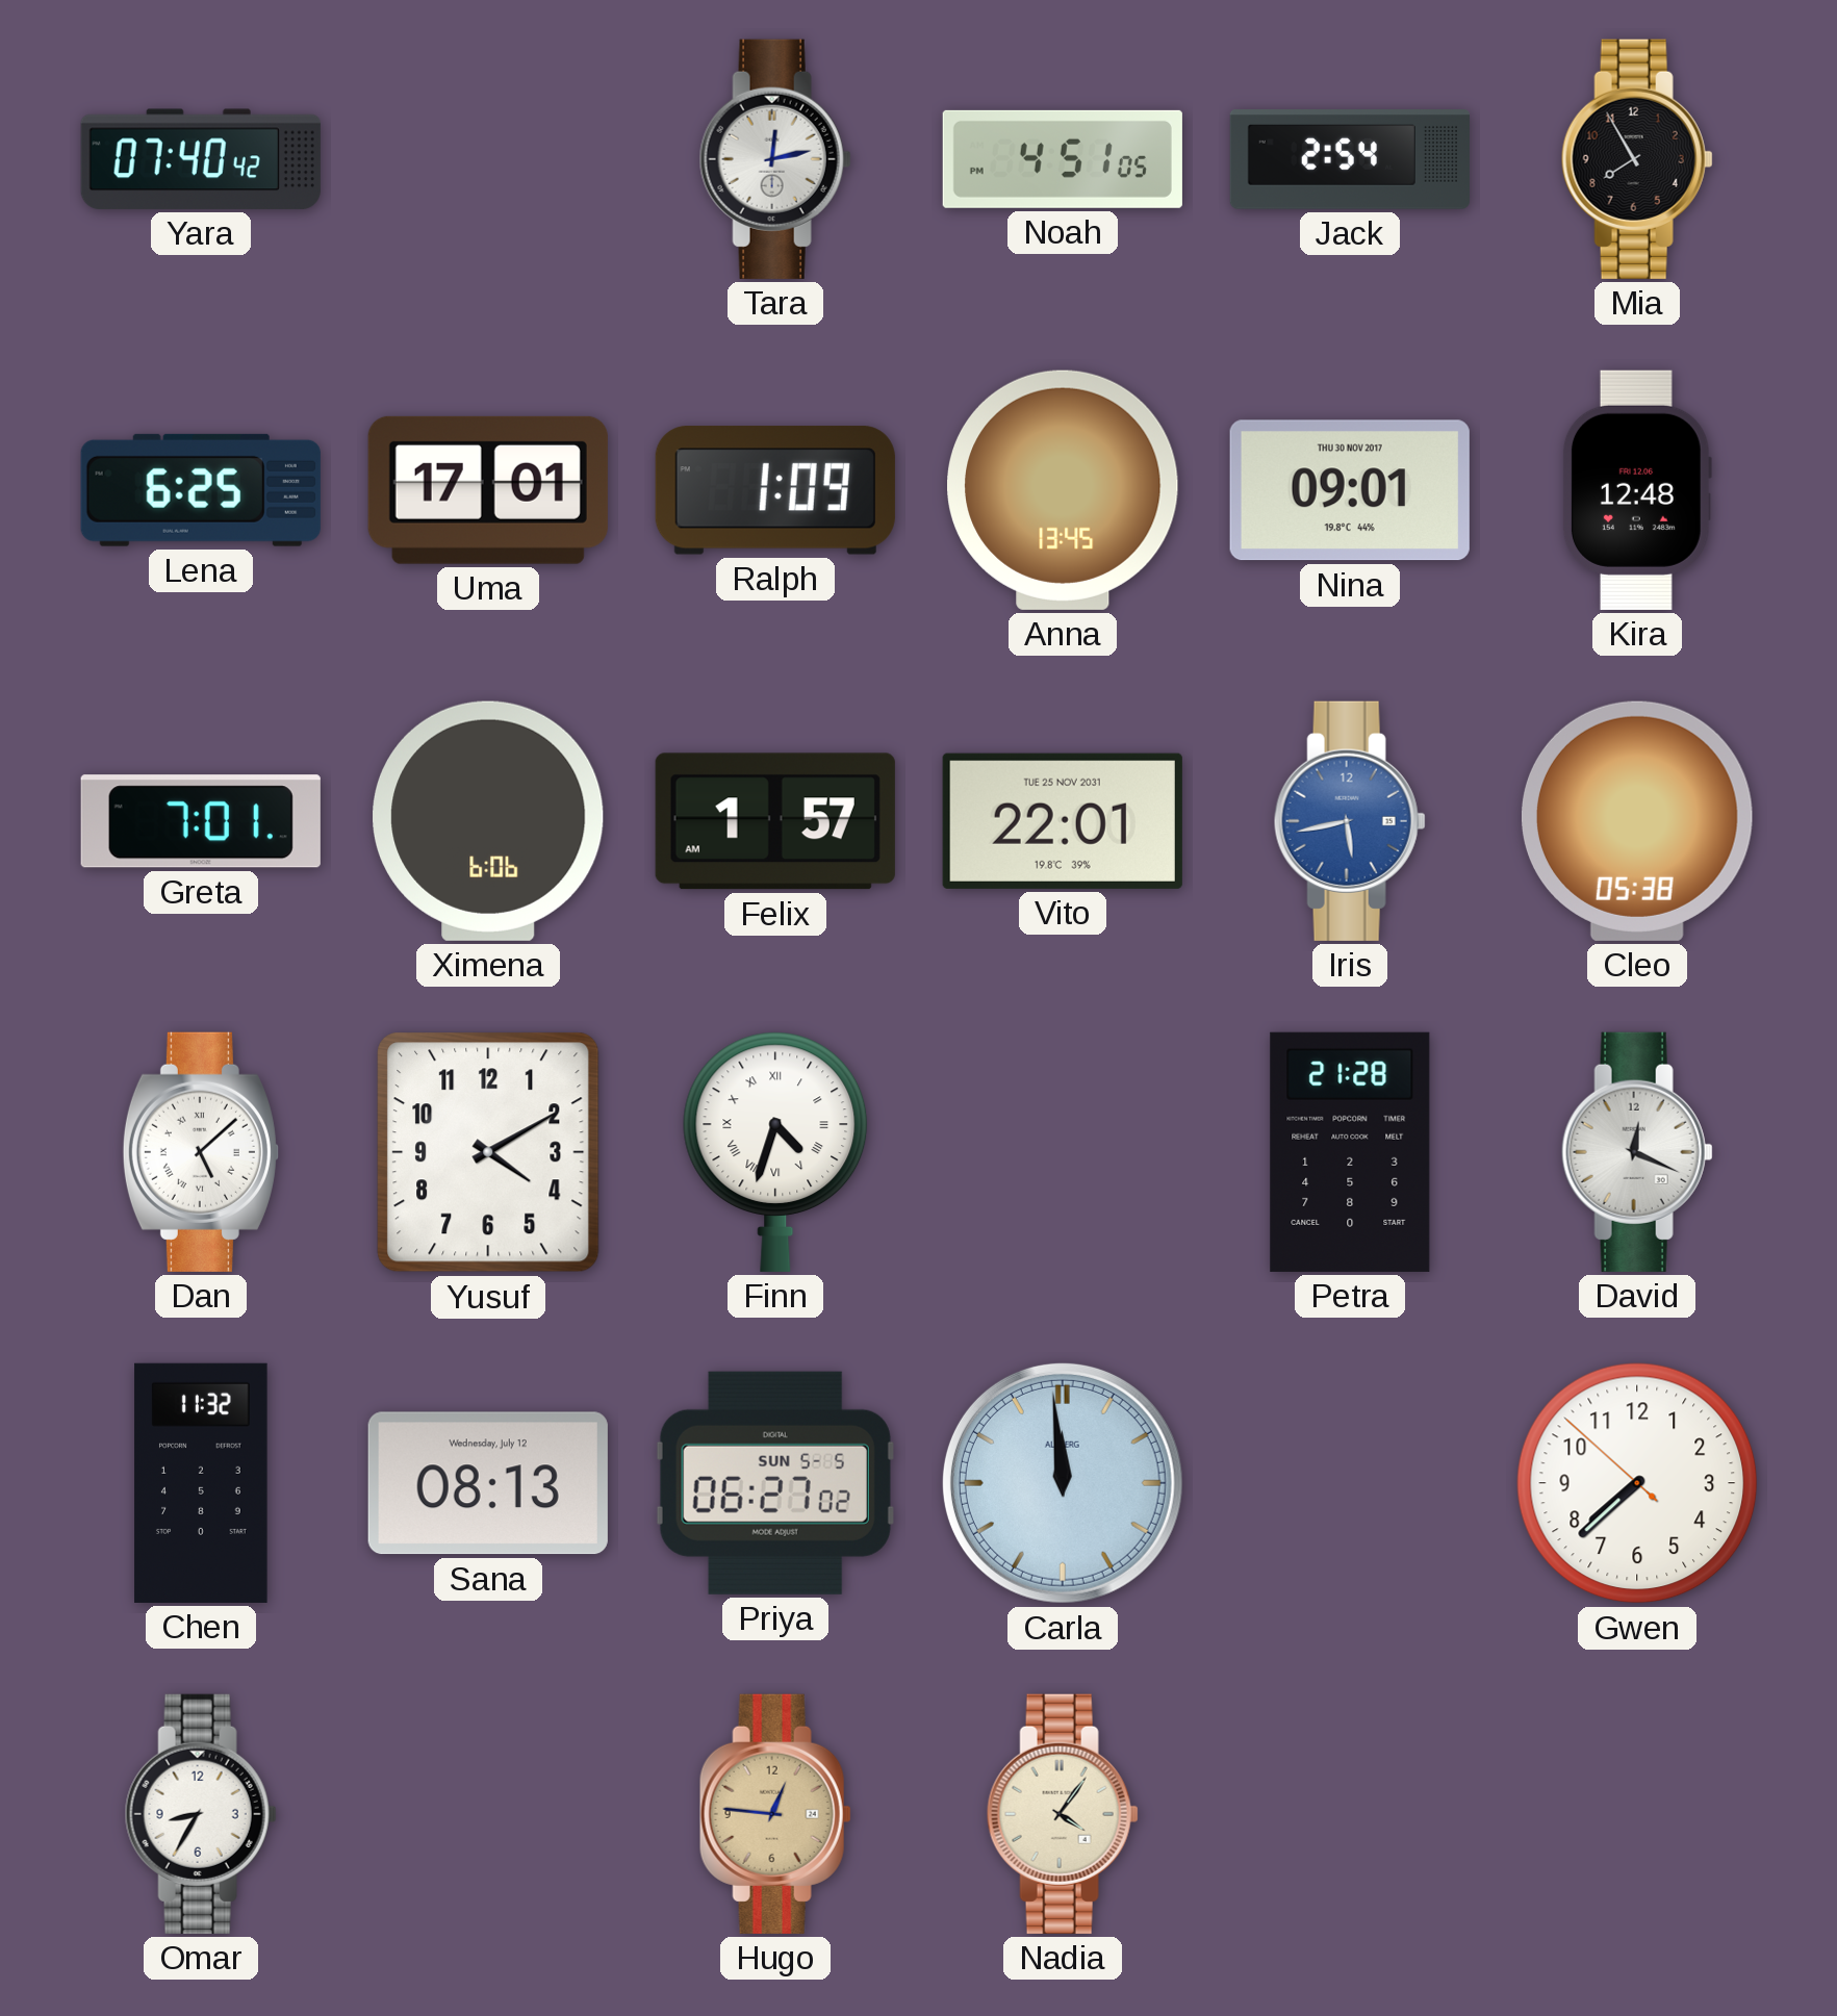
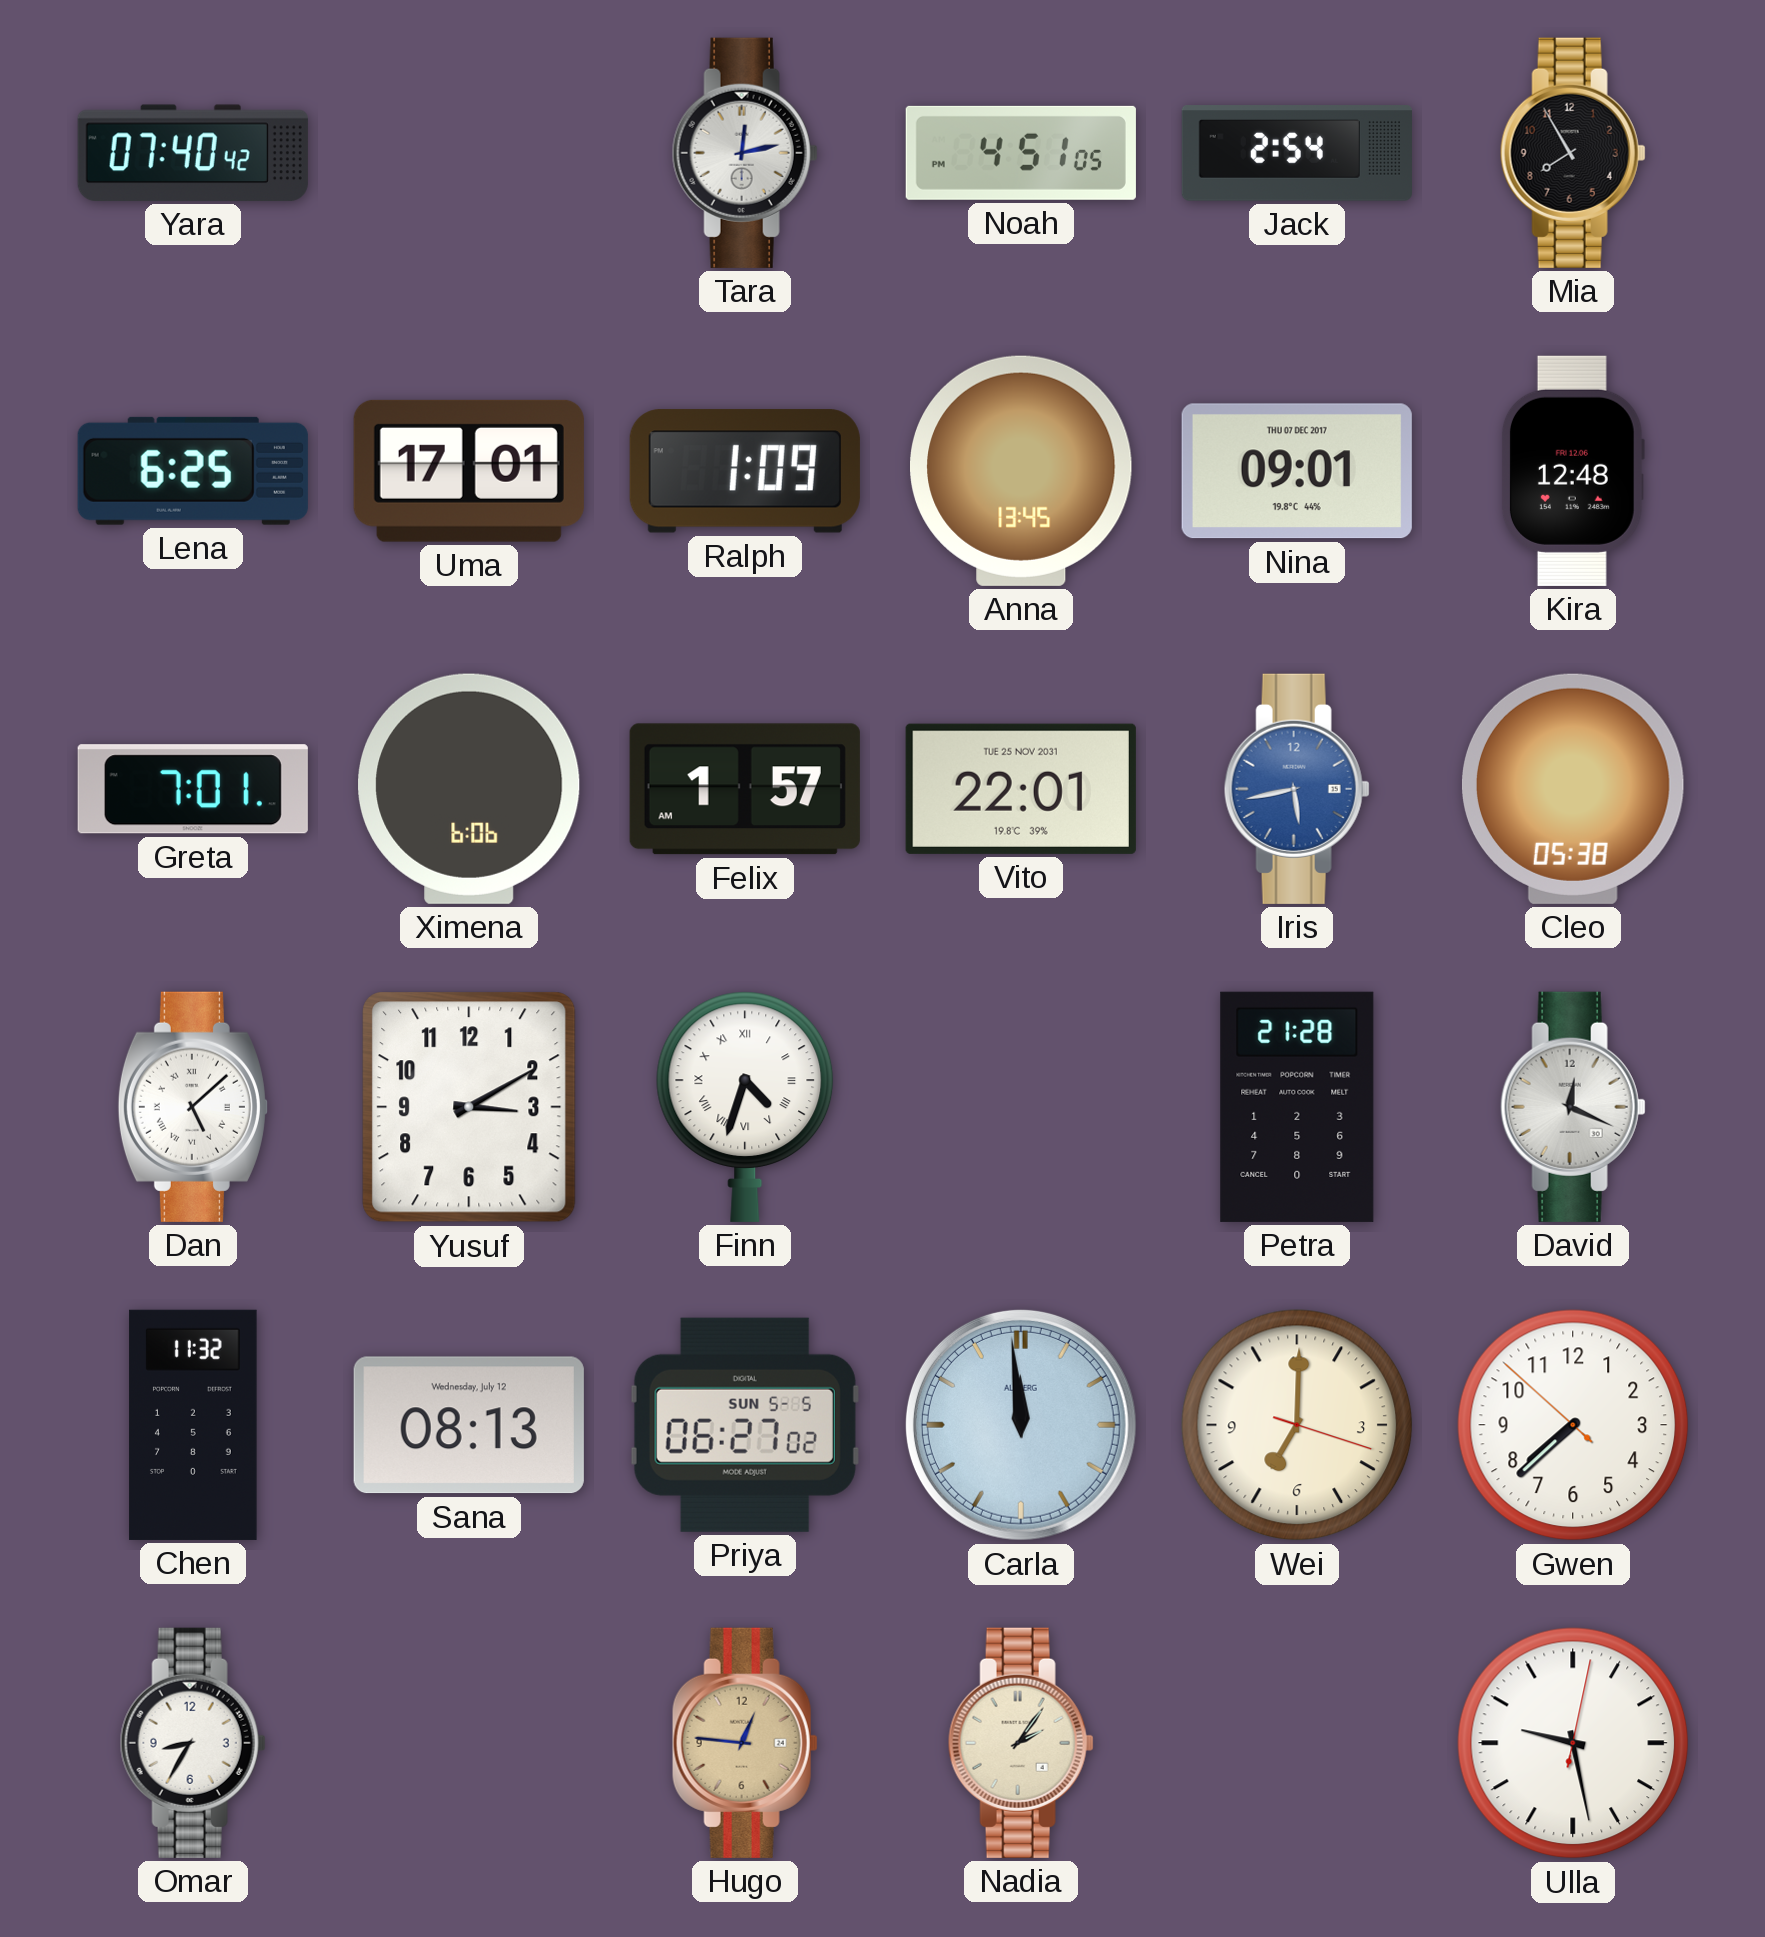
Nina date: THU 30 NOV 2017 -> THU 07 DEC 2017 (1297, 471)
Yusuf: 4:10 -> 3:10 (469, 1107)
Wei: none -> 7:00 (1297, 1425)
Nadia: 4:06 -> 2:06 (1021, 1743)
Ulla: none -> 9:28 (1573, 1743)
